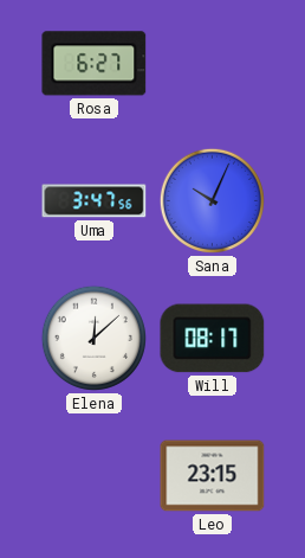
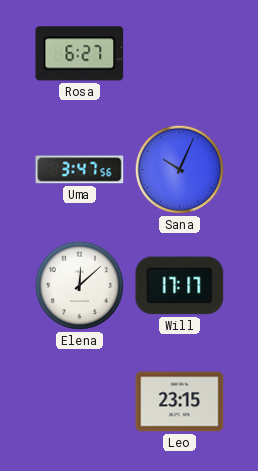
Will: 08:17 -> 17:17 (180, 286)
